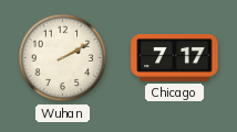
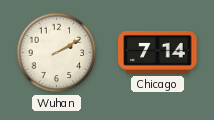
Chicago: 7:17 -> 7:14 (158, 53)
